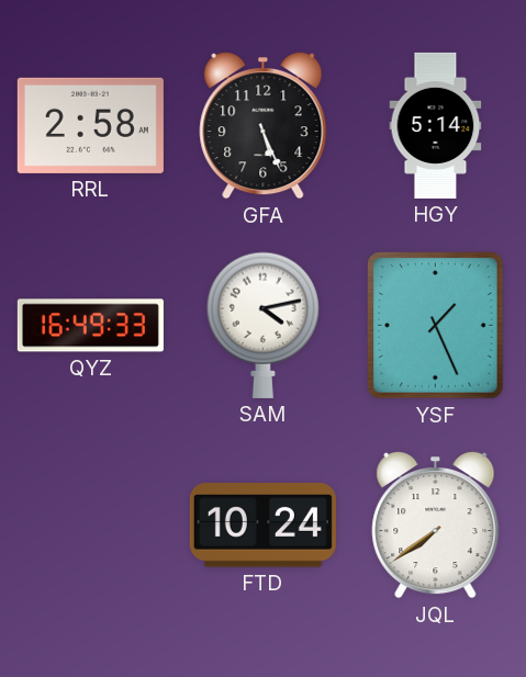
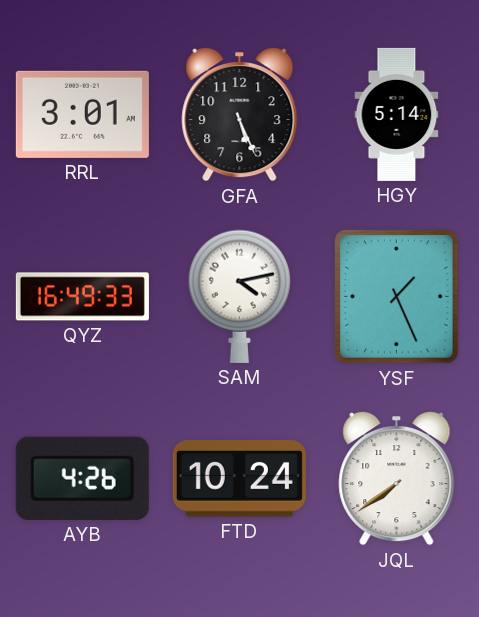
RRL: 2:58 -> 3:01 (82, 114)
AYB: none -> 4:26 (82, 478)
